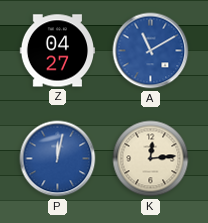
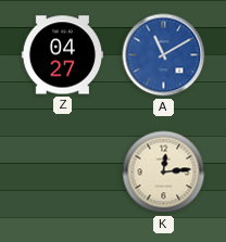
P: 12:02 -> none (58, 159)
